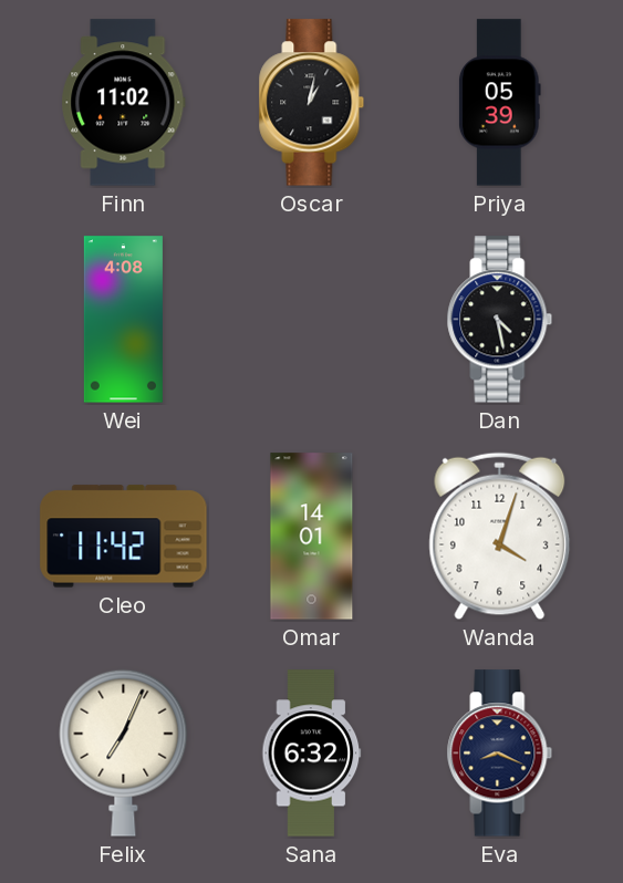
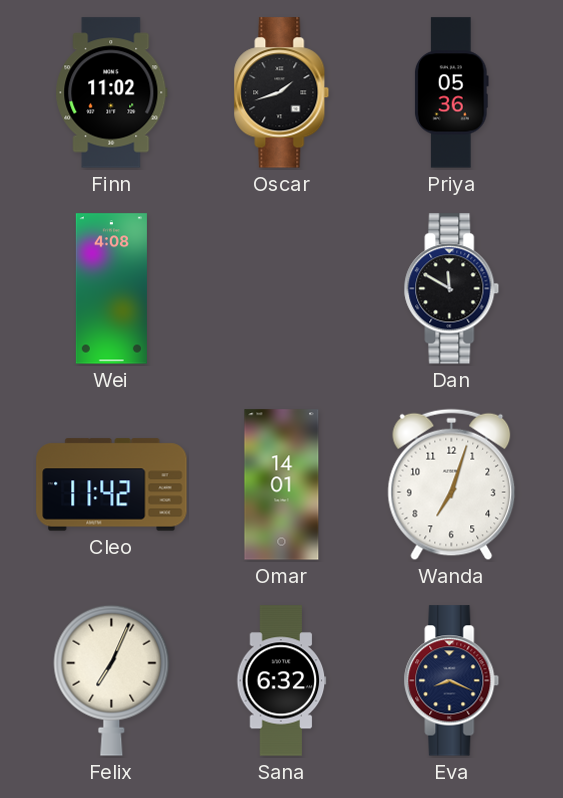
Oscar: 1:02 -> 1:42 (282, 93)
Priya: 05:39 -> 05:36 (451, 93)
Dan: 4:28 -> 11:50 (452, 289)
Wanda: 4:03 -> 7:03 (452, 485)
